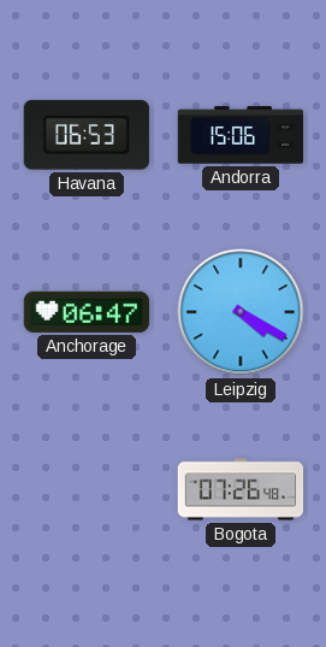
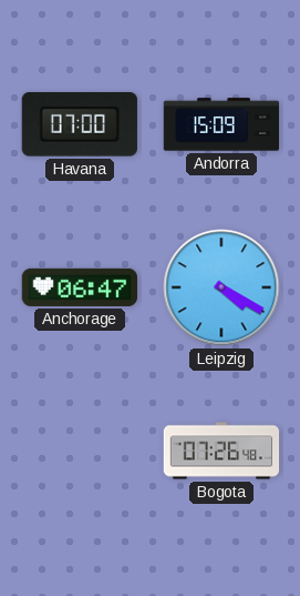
Havana: 06:53 -> 07:00 (80, 124)
Andorra: 15:06 -> 15:09 (221, 124)
